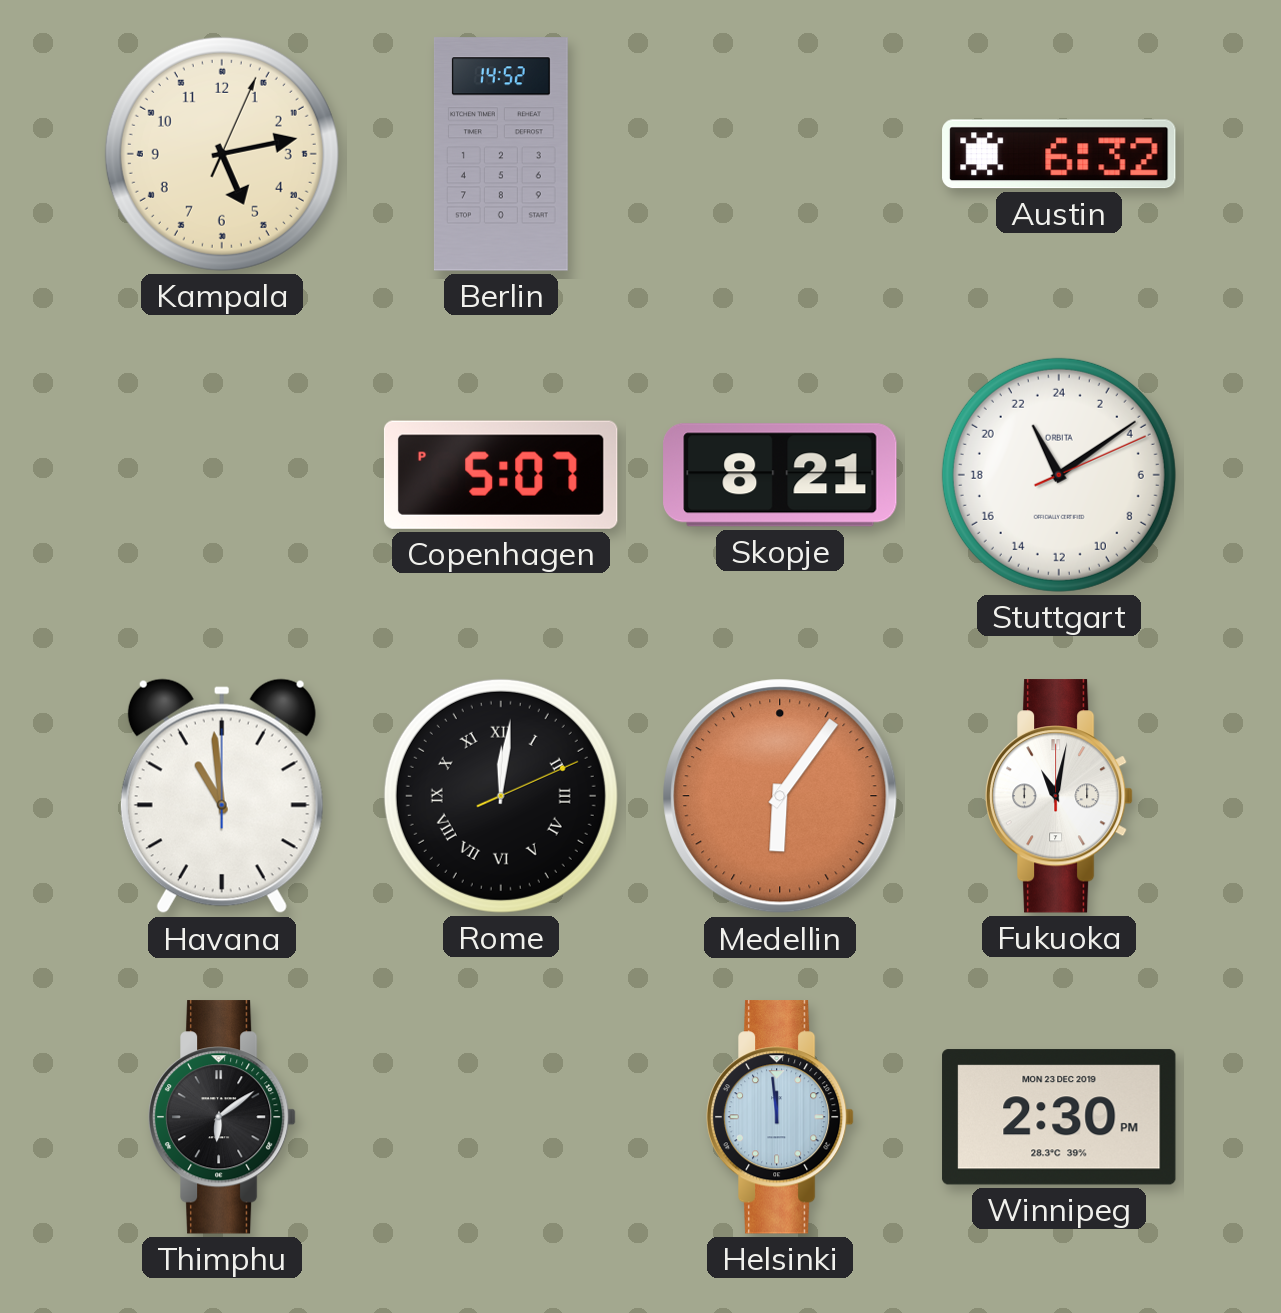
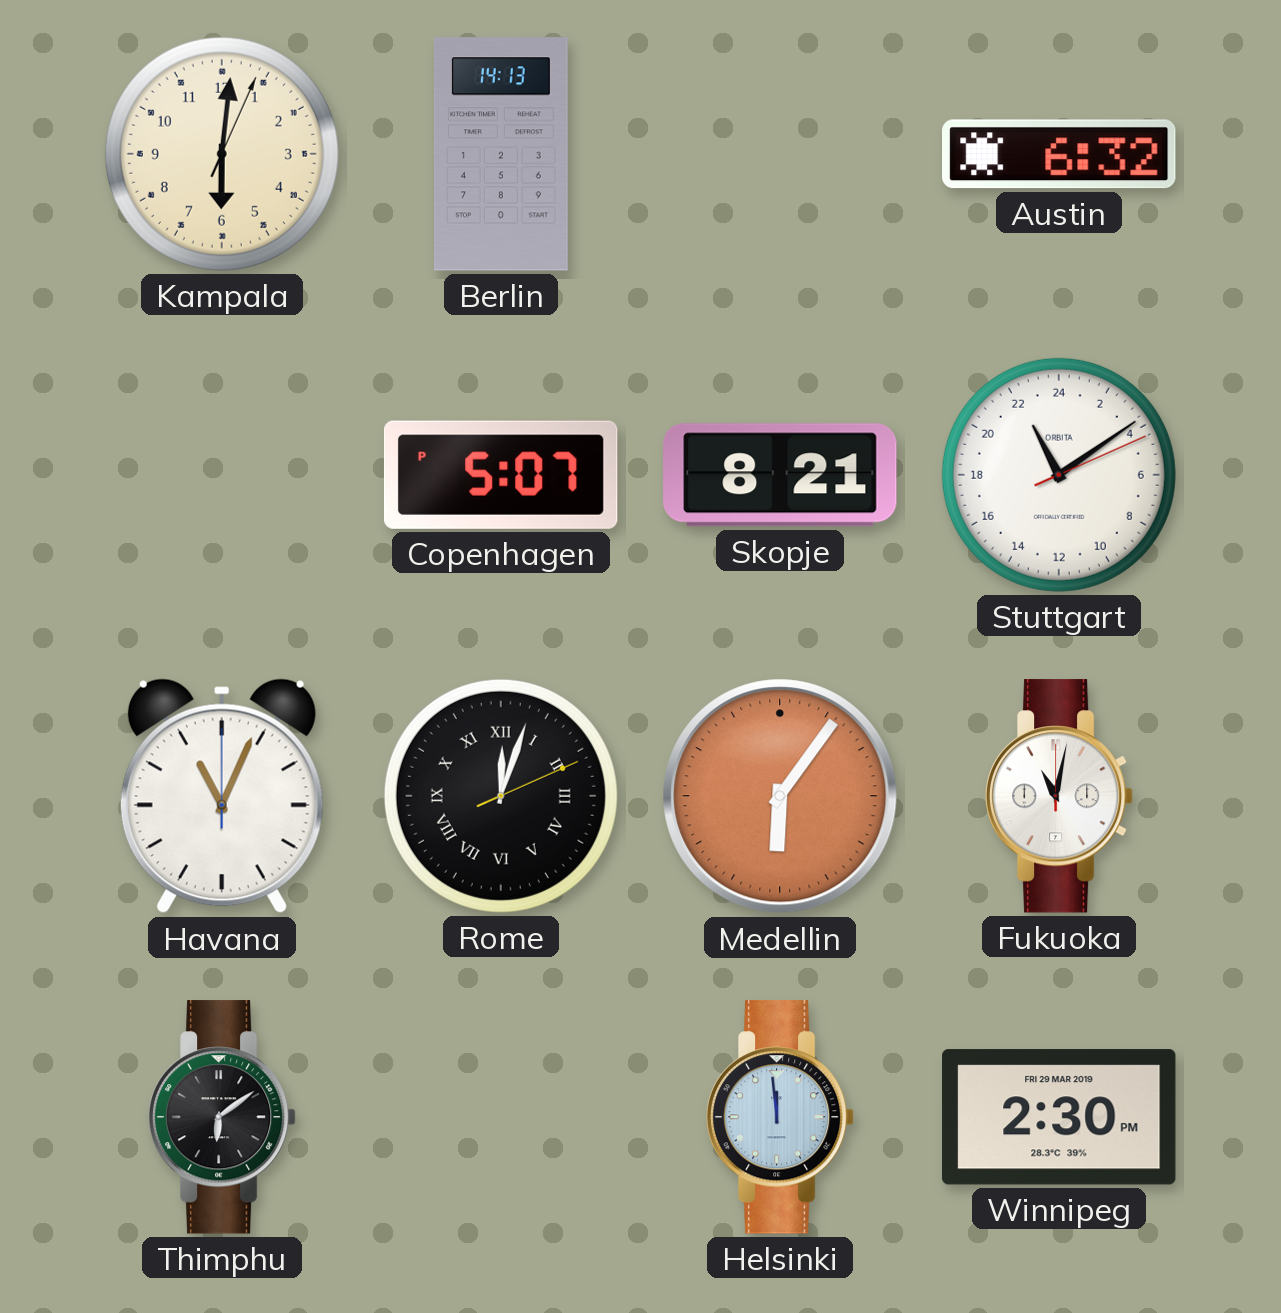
Kampala: 5:13 -> 6:01 (222, 154)
Berlin: 14:52 -> 14:13 (501, 154)
Havana: 10:59 -> 11:04 (222, 796)
Rome: 12:01 -> 12:03 (501, 796)
Winnipeg date: MON 23 DEC 2019 -> FRI 29 MAR 2019 (1059, 1117)
